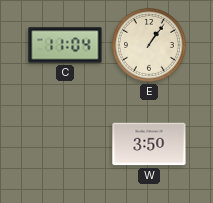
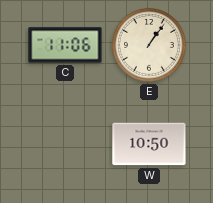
C: 11:04 -> 11:06 (65, 45)
W: 3:50 -> 10:50 (149, 144)
